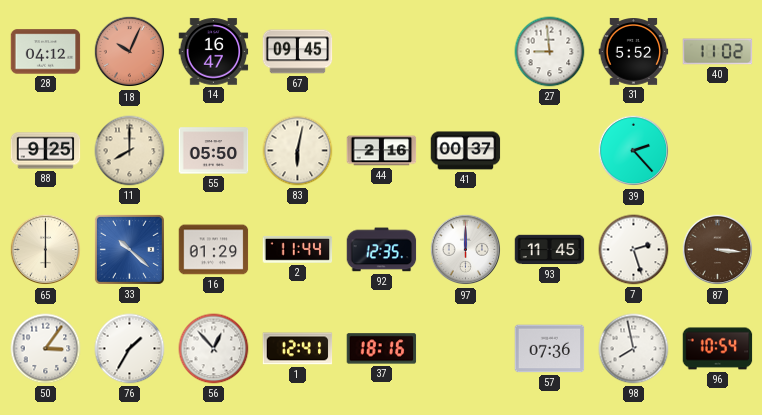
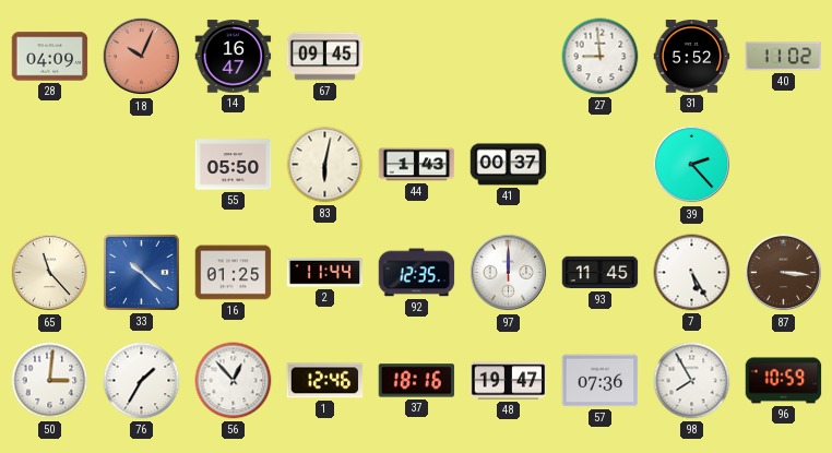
28: 04:12 -> 04:09 (50, 57)
88: 9:25 -> none (46, 151)
11: 8:00 -> none (130, 151)
44: 2:16 -> 1:43 (417, 165)
65: 6:00 -> 11:23 (50, 273)
16: 01:29 -> 01:25 (234, 273)
7: 2:27 -> 5:25 (692, 273)
50: 3:06 -> 3:01 (50, 381)
1: 12:41 -> 12:46 (325, 381)
48: none -> 19:47 (509, 381)
98: 7:58 -> 7:55 (692, 381)
96: 10:54 -> 10:59 (784, 381)
